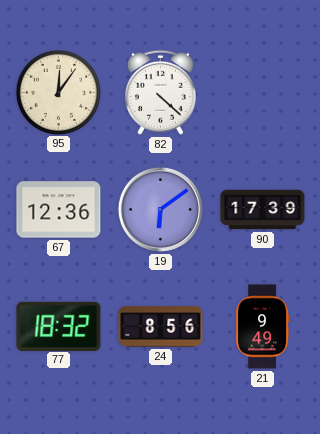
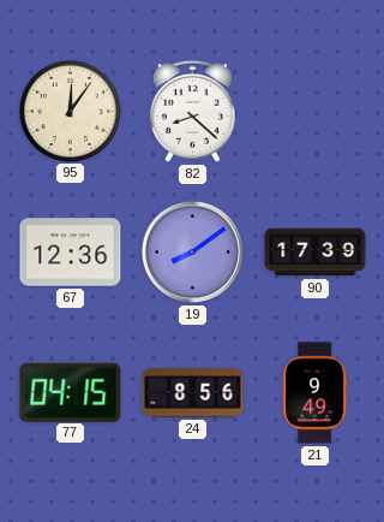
82: 4:22 -> 8:22 (192, 111)
19: 6:09 -> 8:09 (192, 251)
77: 18:32 -> 04:15 (71, 392)
